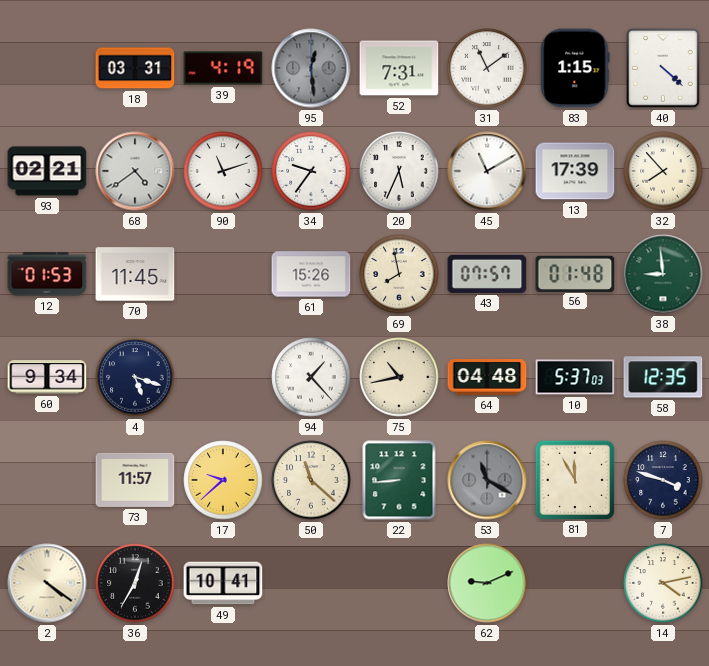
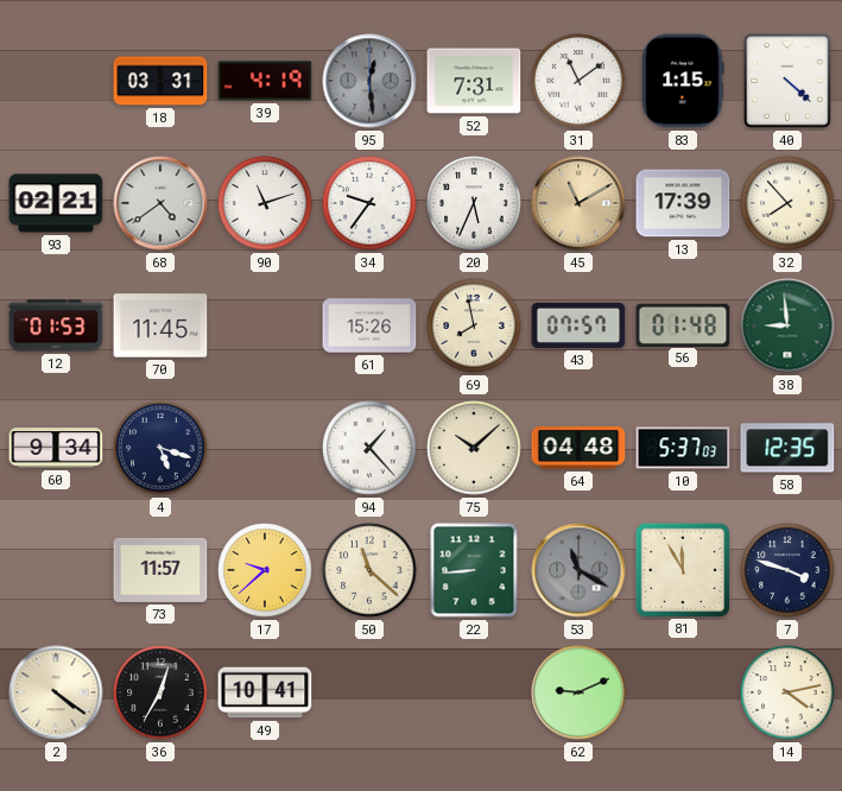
45 dial: white -> champagne (578, 203)
75: 10:43 -> 10:08 (474, 448)
